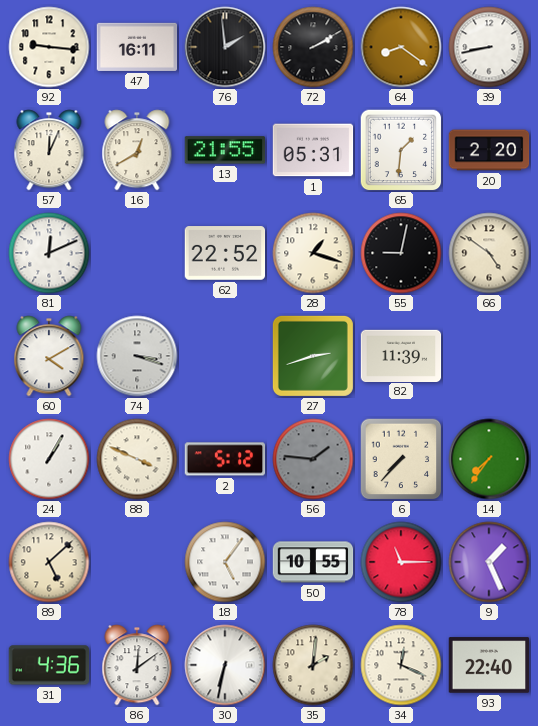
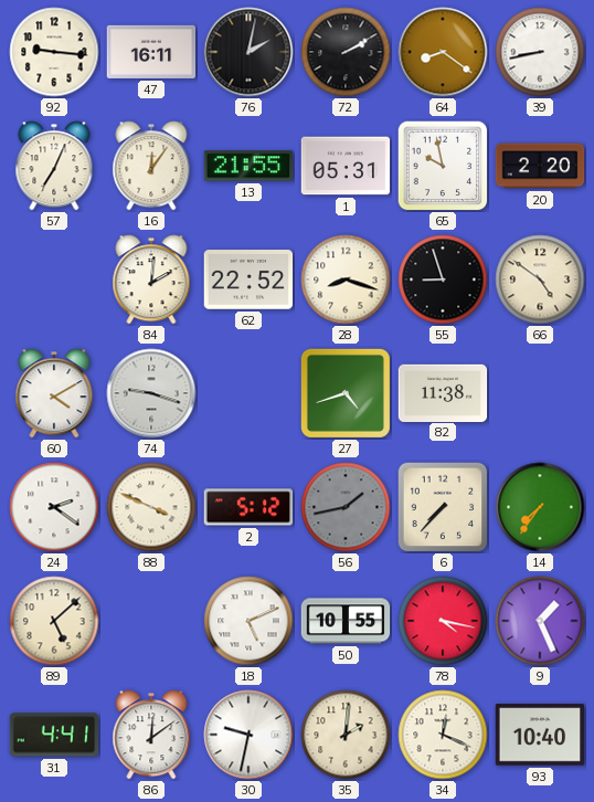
76: 1:59 -> 2:02 (248, 52)
57: 12:04 -> 7:04 (54, 166)
16: 12:40 -> 12:06 (151, 166)
65: 1:31 -> 9:58 (443, 166)
81: 12:11 -> none (49, 253)
84: none -> 2:01 (151, 279)
28: 1:18 -> 8:18 (346, 279)
55: 9:02 -> 8:57 (443, 279)
74: 3:18 -> 9:18 (151, 393)
27: 2:42 -> 4:42 (346, 393)
82: 11:39 -> 11:38 (443, 392)
24: 1:05 -> 2:21 (54, 507)
56: 1:46 -> 1:43 (346, 507)
18: 5:06 -> 5:11 (248, 621)
78: 11:15 -> 4:17 (443, 621)
31: 4:36 -> 4:41 (54, 735)
30: 6:32 -> 9:32 (248, 735)
93: 22:40 -> 10:40 (540, 735)
